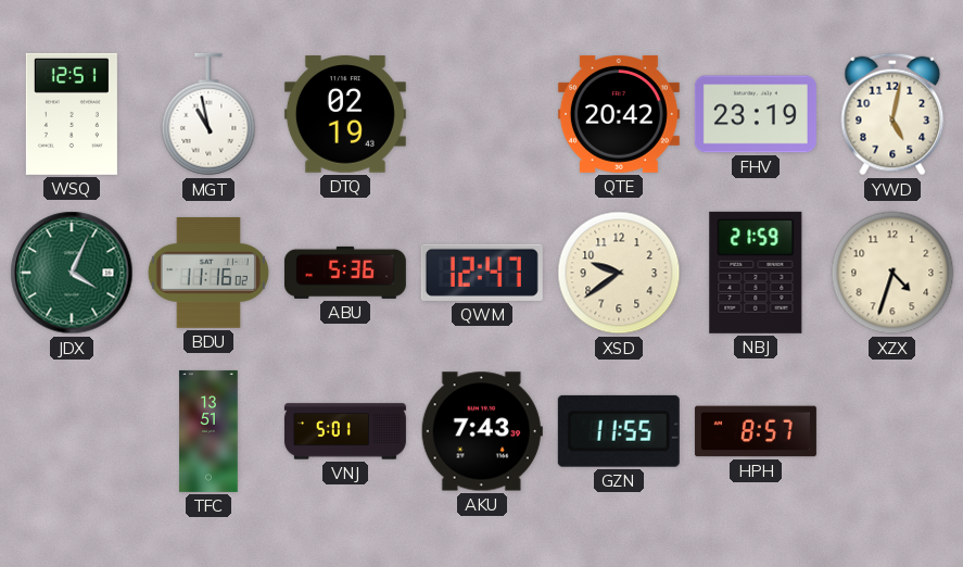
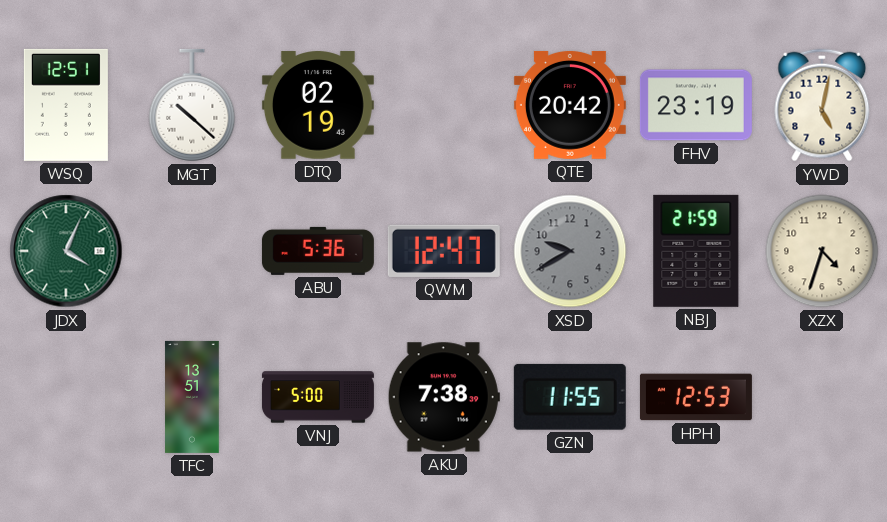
MGT: 10:58 -> 10:22 (192, 105)
BDU: 11:16 -> none (208, 273)
XSD: 9:39 -> 9:40 (570, 251)
XSD dial: cream -> grey (570, 251)
VNJ: 5:01 -> 5:00 (318, 397)
AKU: 7:43 -> 7:38 (444, 397)
HPH: 8:57 -> 12:53 (696, 397)
